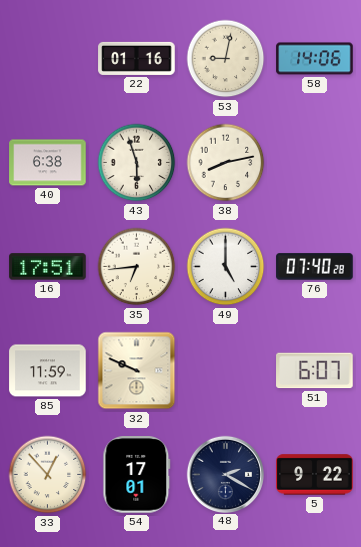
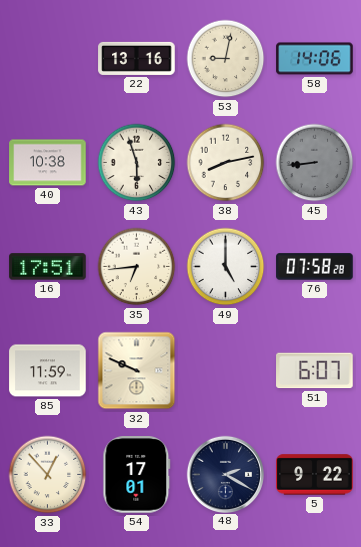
22: 01:16 -> 13:16 (137, 58)
40: 6:38 -> 10:38 (48, 163)
45: none -> 8:44 (315, 163)
76: 07:40 -> 07:58 (315, 267)
